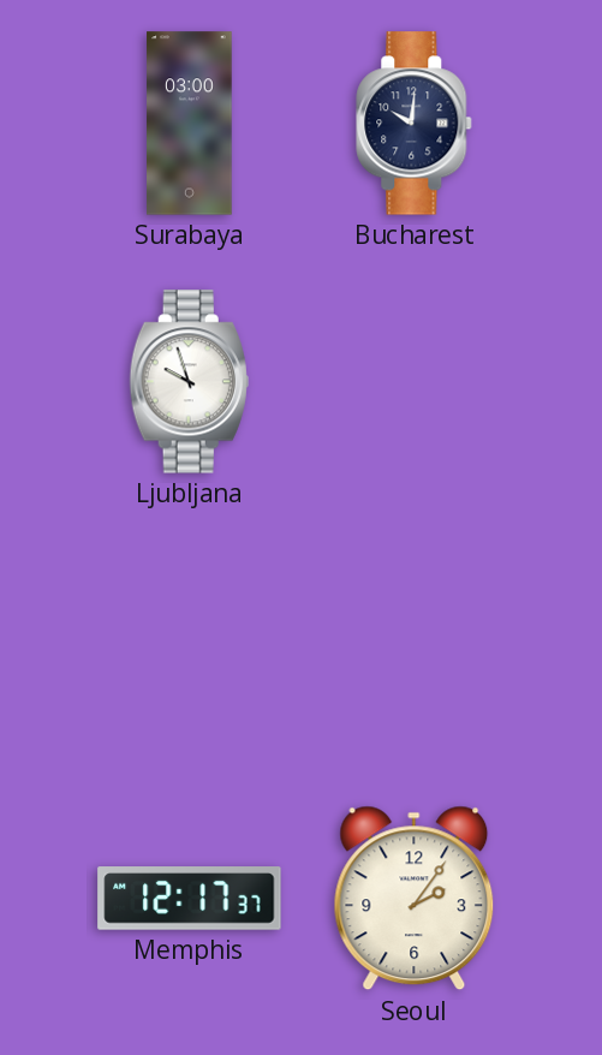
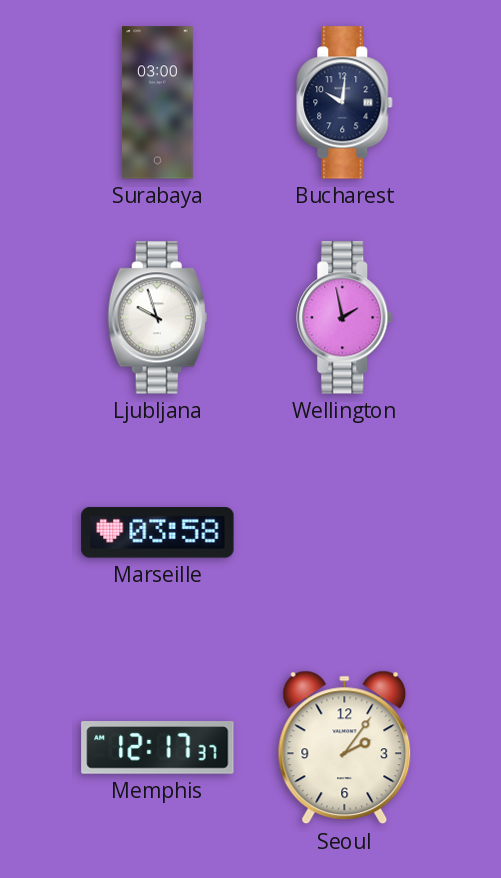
Wellington: none -> 1:58 (345, 318)
Marseille: none -> 03:58 (158, 533)
